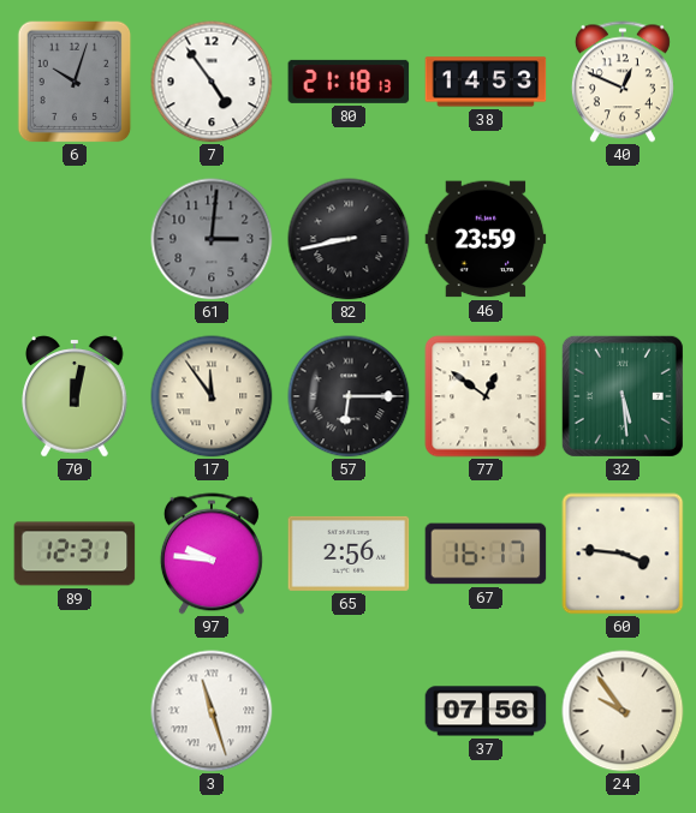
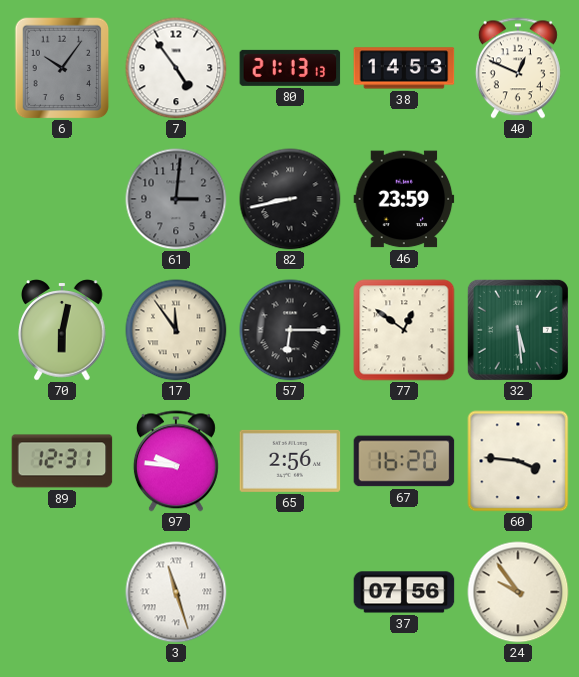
6: 10:03 -> 10:06 (62, 68)
80: 21:18 -> 21:13 (290, 68)
70: 12:02 -> 6:02 (62, 330)
67: 16:17 -> 16:20 (404, 461)
